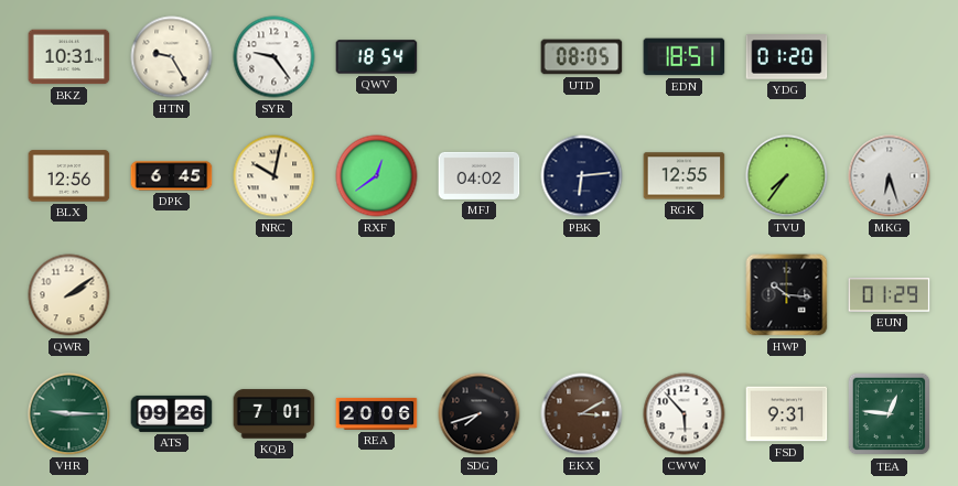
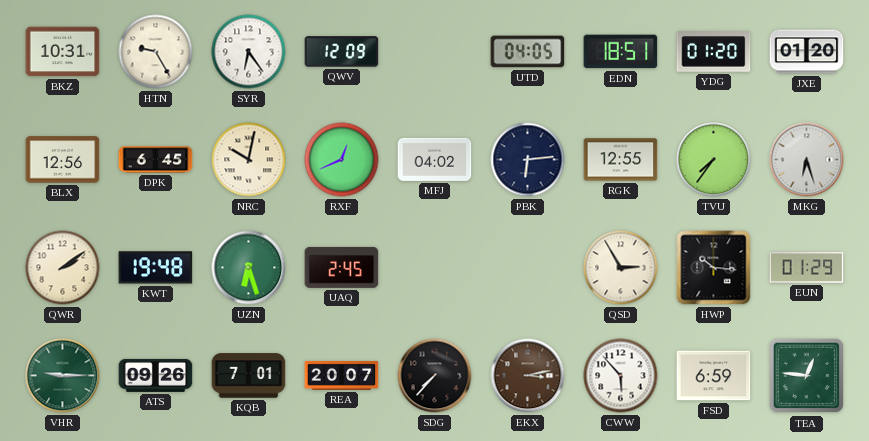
SYR: 9:24 -> 6:24 (249, 52)
QWV: 18:54 -> 12:09 (342, 52)
UTD: 08:05 -> 04:05 (528, 52)
JXE: none -> 01:20 (807, 52)
RXF: 12:39 -> 12:41 (342, 160)
KWT: none -> 19:48 (156, 268)
UZN: none -> 6:27 (249, 268)
UAQ: none -> 2:45 (342, 267)
QSD: none -> 2:55 (621, 268)
REA: 20:06 -> 20:07 (342, 375)
SDG: 7:42 -> 7:37 (435, 376)
EKX: 3:10 -> 3:13 (528, 376)
FSD: 9:31 -> 6:59 (714, 376)
